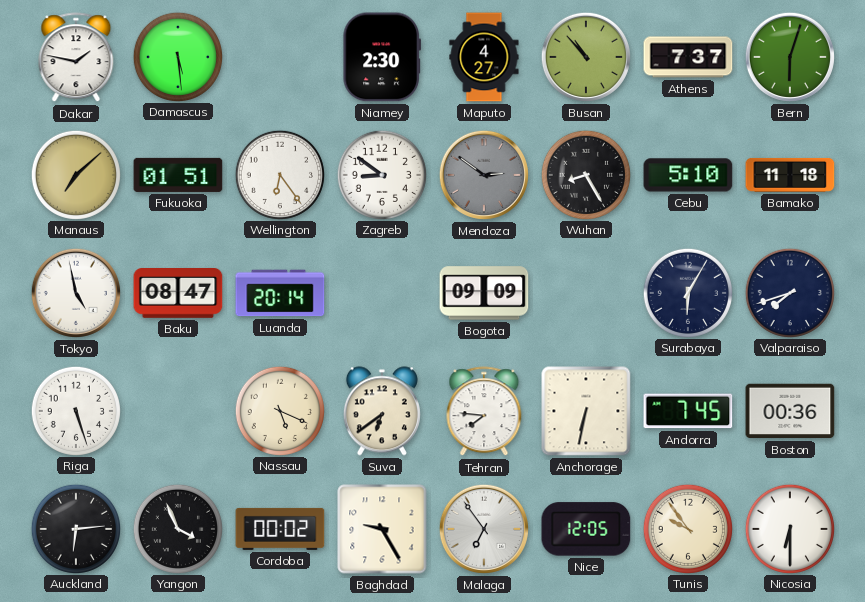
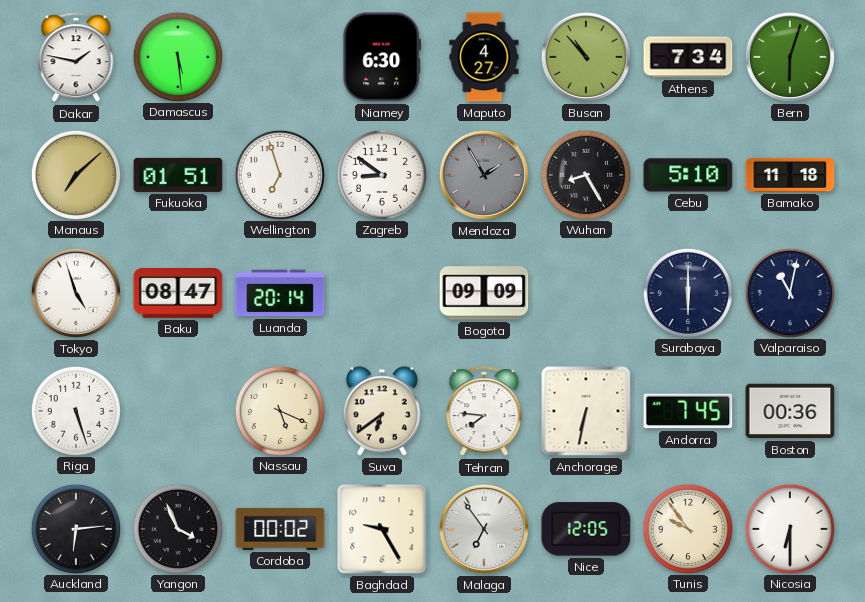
Niamey: 2:30 -> 6:30 (381, 57)
Athens: 7:37 -> 7:34 (688, 57)
Wellington: 6:24 -> 6:57 (279, 174)
Mendoza: 2:51 -> 1:55 (484, 175)
Tokyo: 4:58 -> 4:57 (76, 293)
Surabaya: 6:05 -> 6:00 (687, 292)
Valparaiso: 7:42 -> 11:02 (789, 292)
